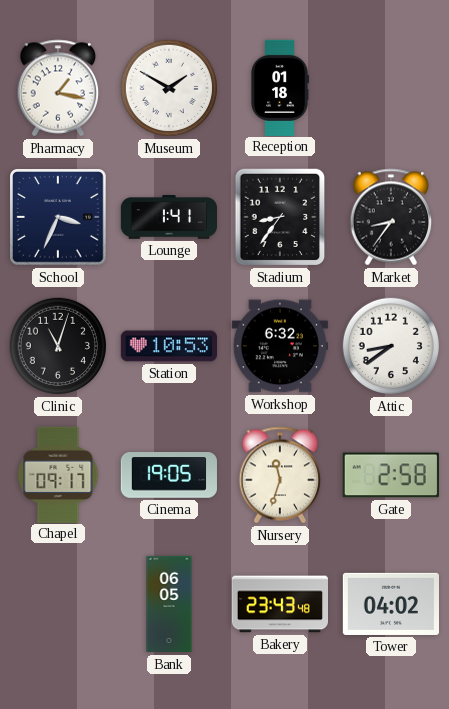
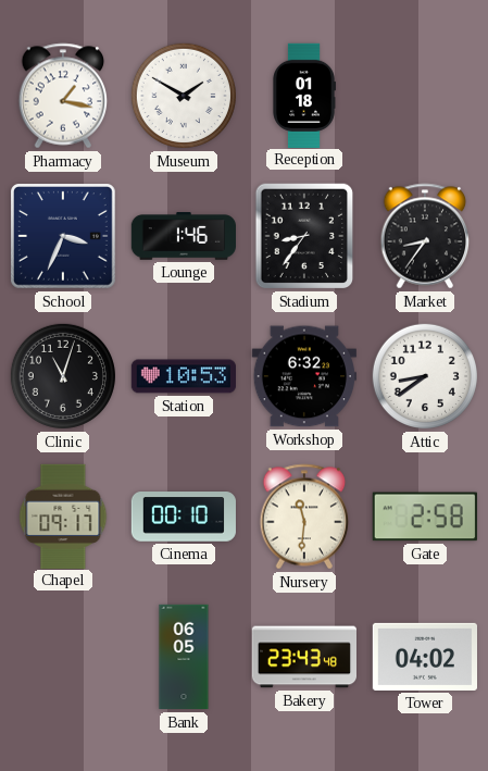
Lounge: 1:41 -> 1:46 (183, 236)
Cinema: 19:05 -> 00:10 (184, 518)
Nursery: 11:33 -> 11:31 (304, 517)
